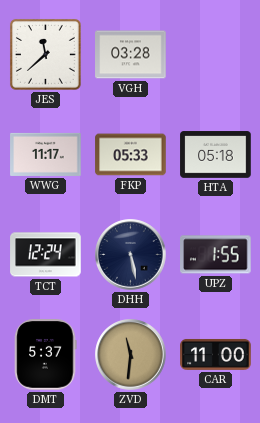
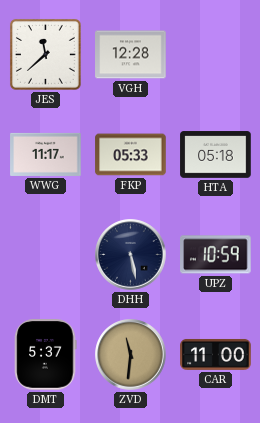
VGH: 03:28 -> 12:28 (131, 55)
TCT: 12:24 -> none (46, 255)
UPZ: 1:55 -> 10:59 (216, 255)
